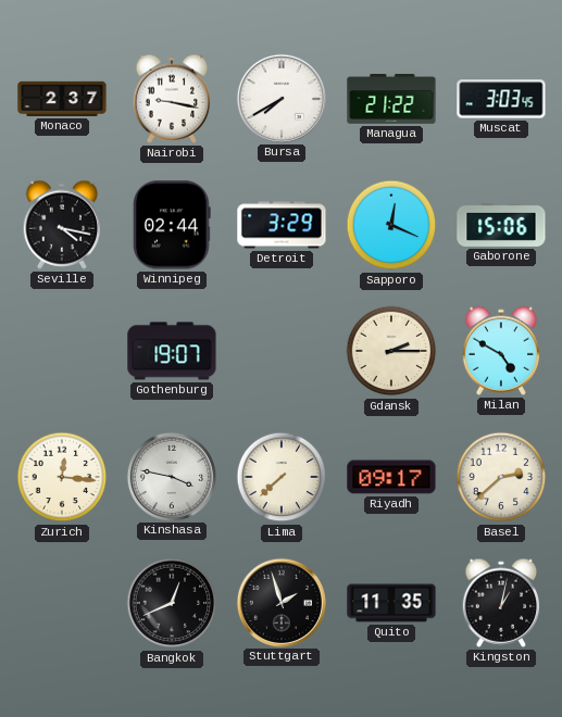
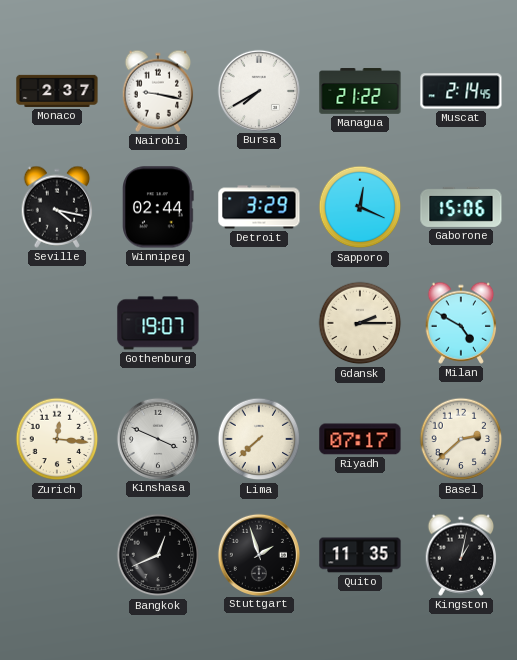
Muscat: 3:03 -> 2:14 (461, 91)
Kinshasa: 3:47 -> 3:49 (157, 438)
Riyadh: 09:17 -> 07:17 (360, 439)
